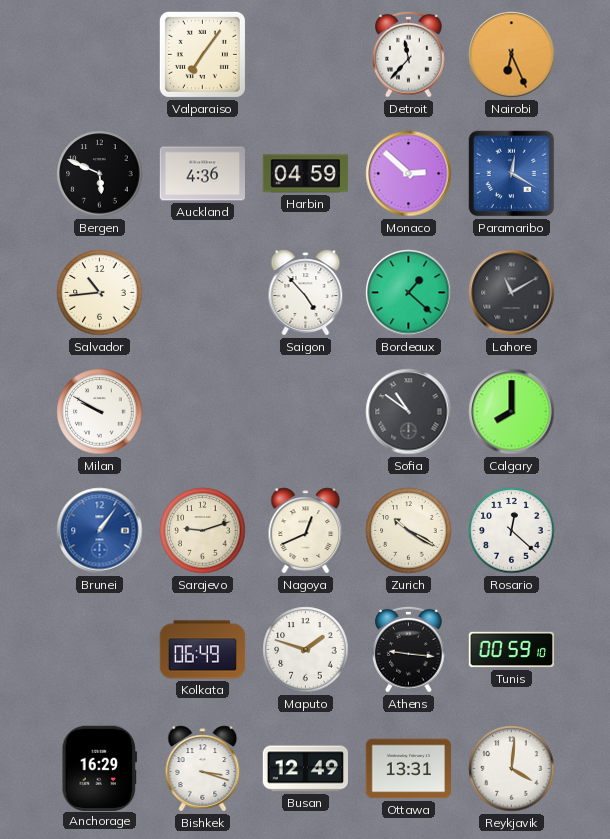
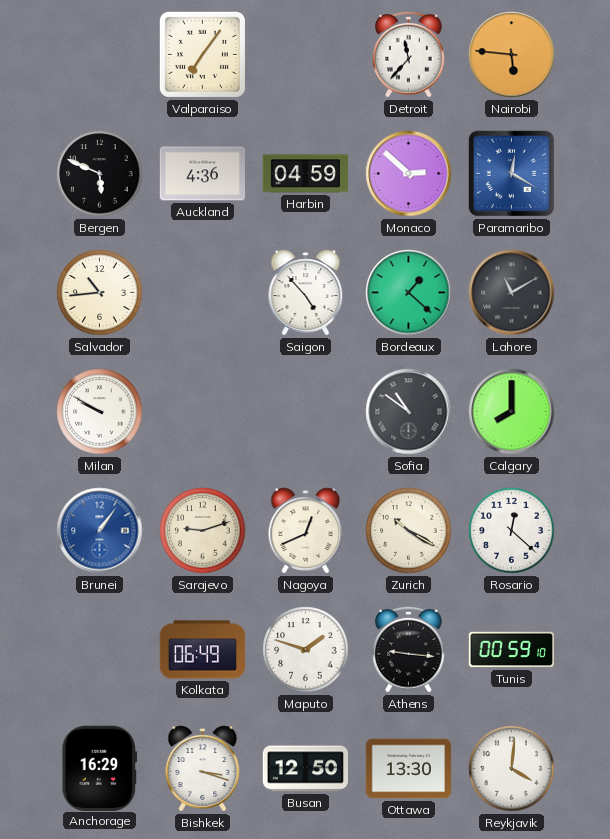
Nairobi: 6:26 -> 5:46 (512, 55)
Busan: 12:49 -> 12:50 (306, 769)
Ottawa: 13:31 -> 13:30 (409, 769)
